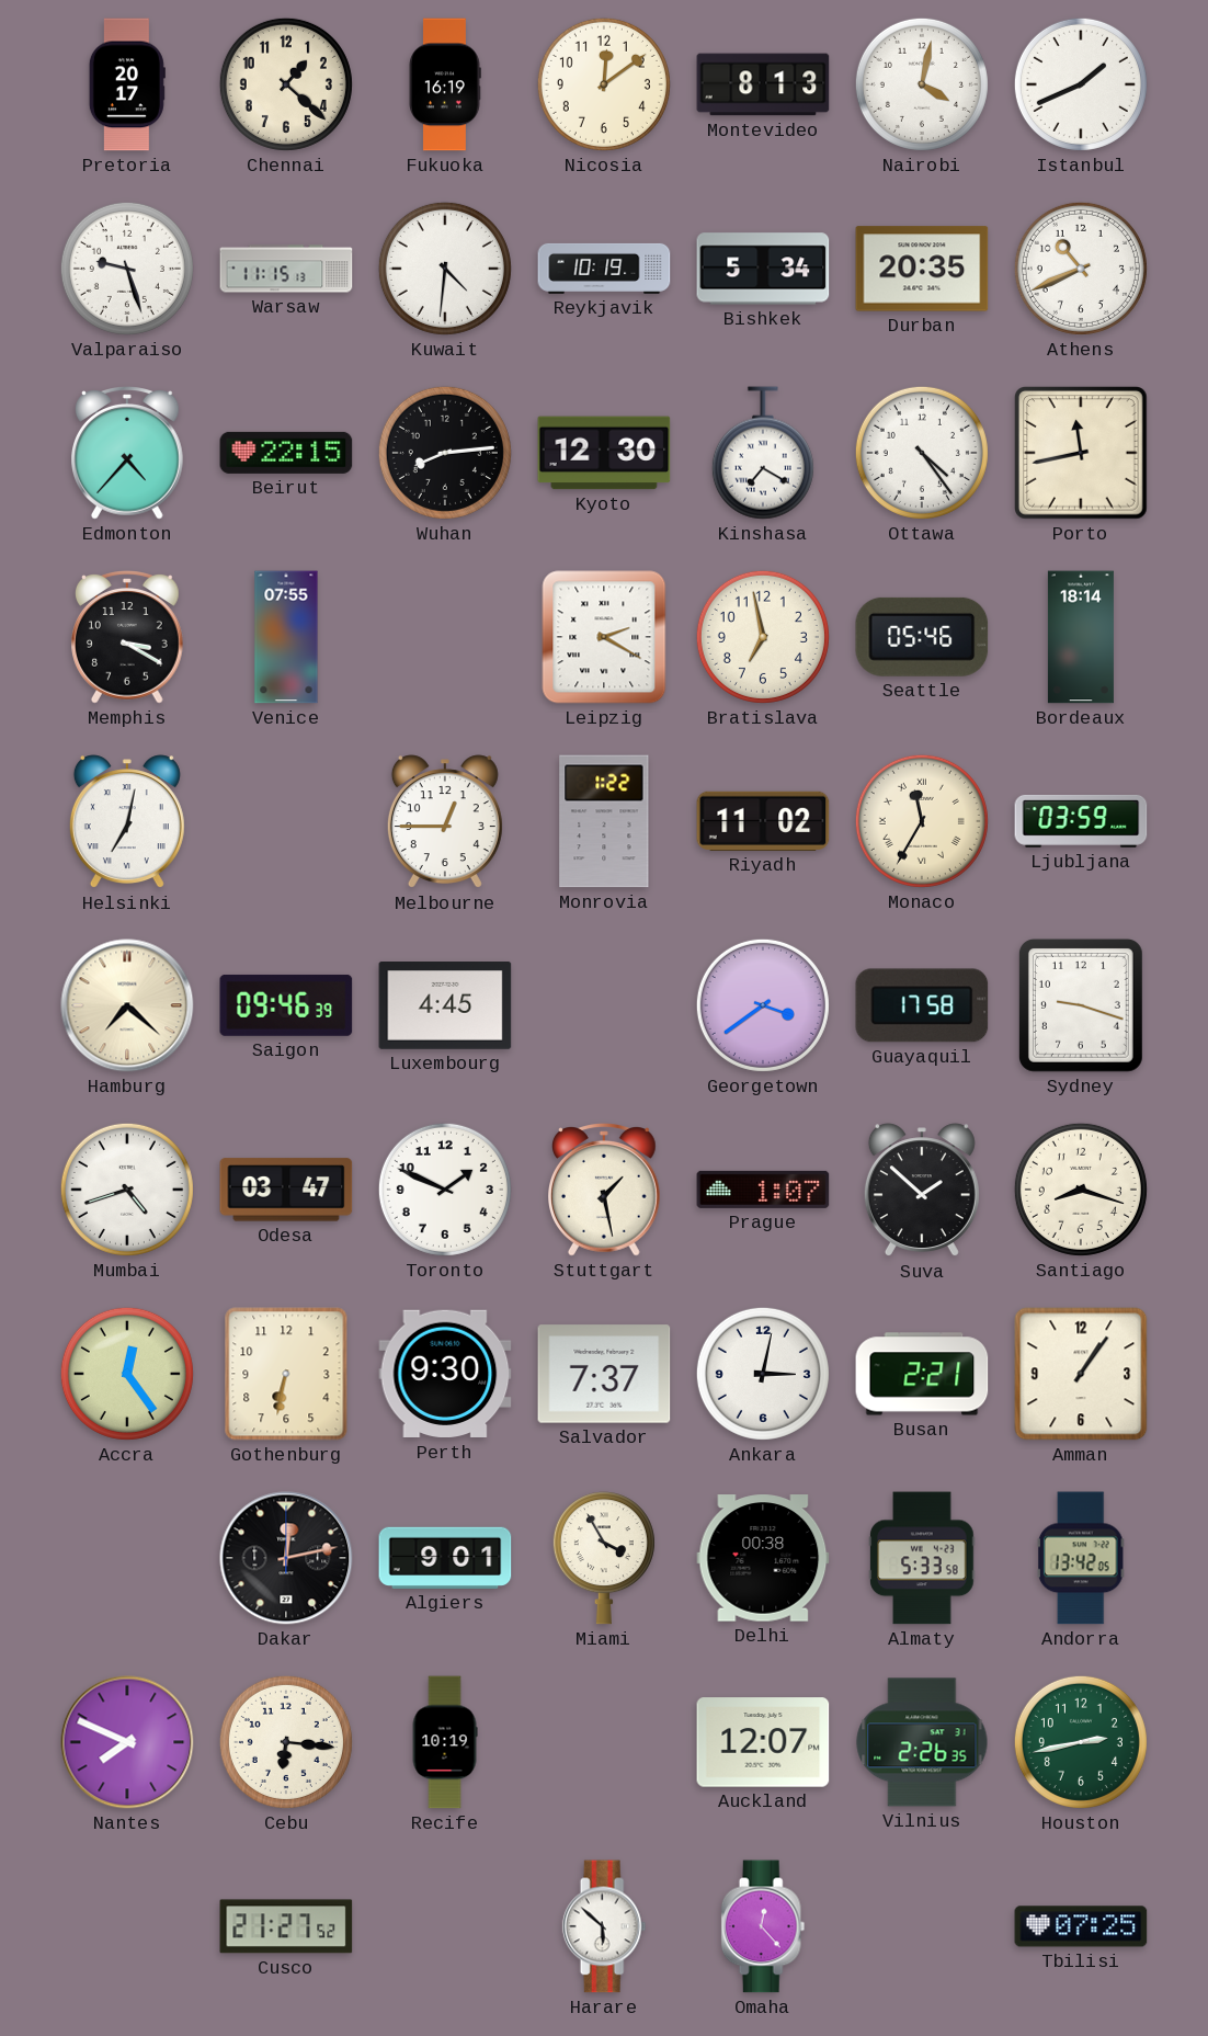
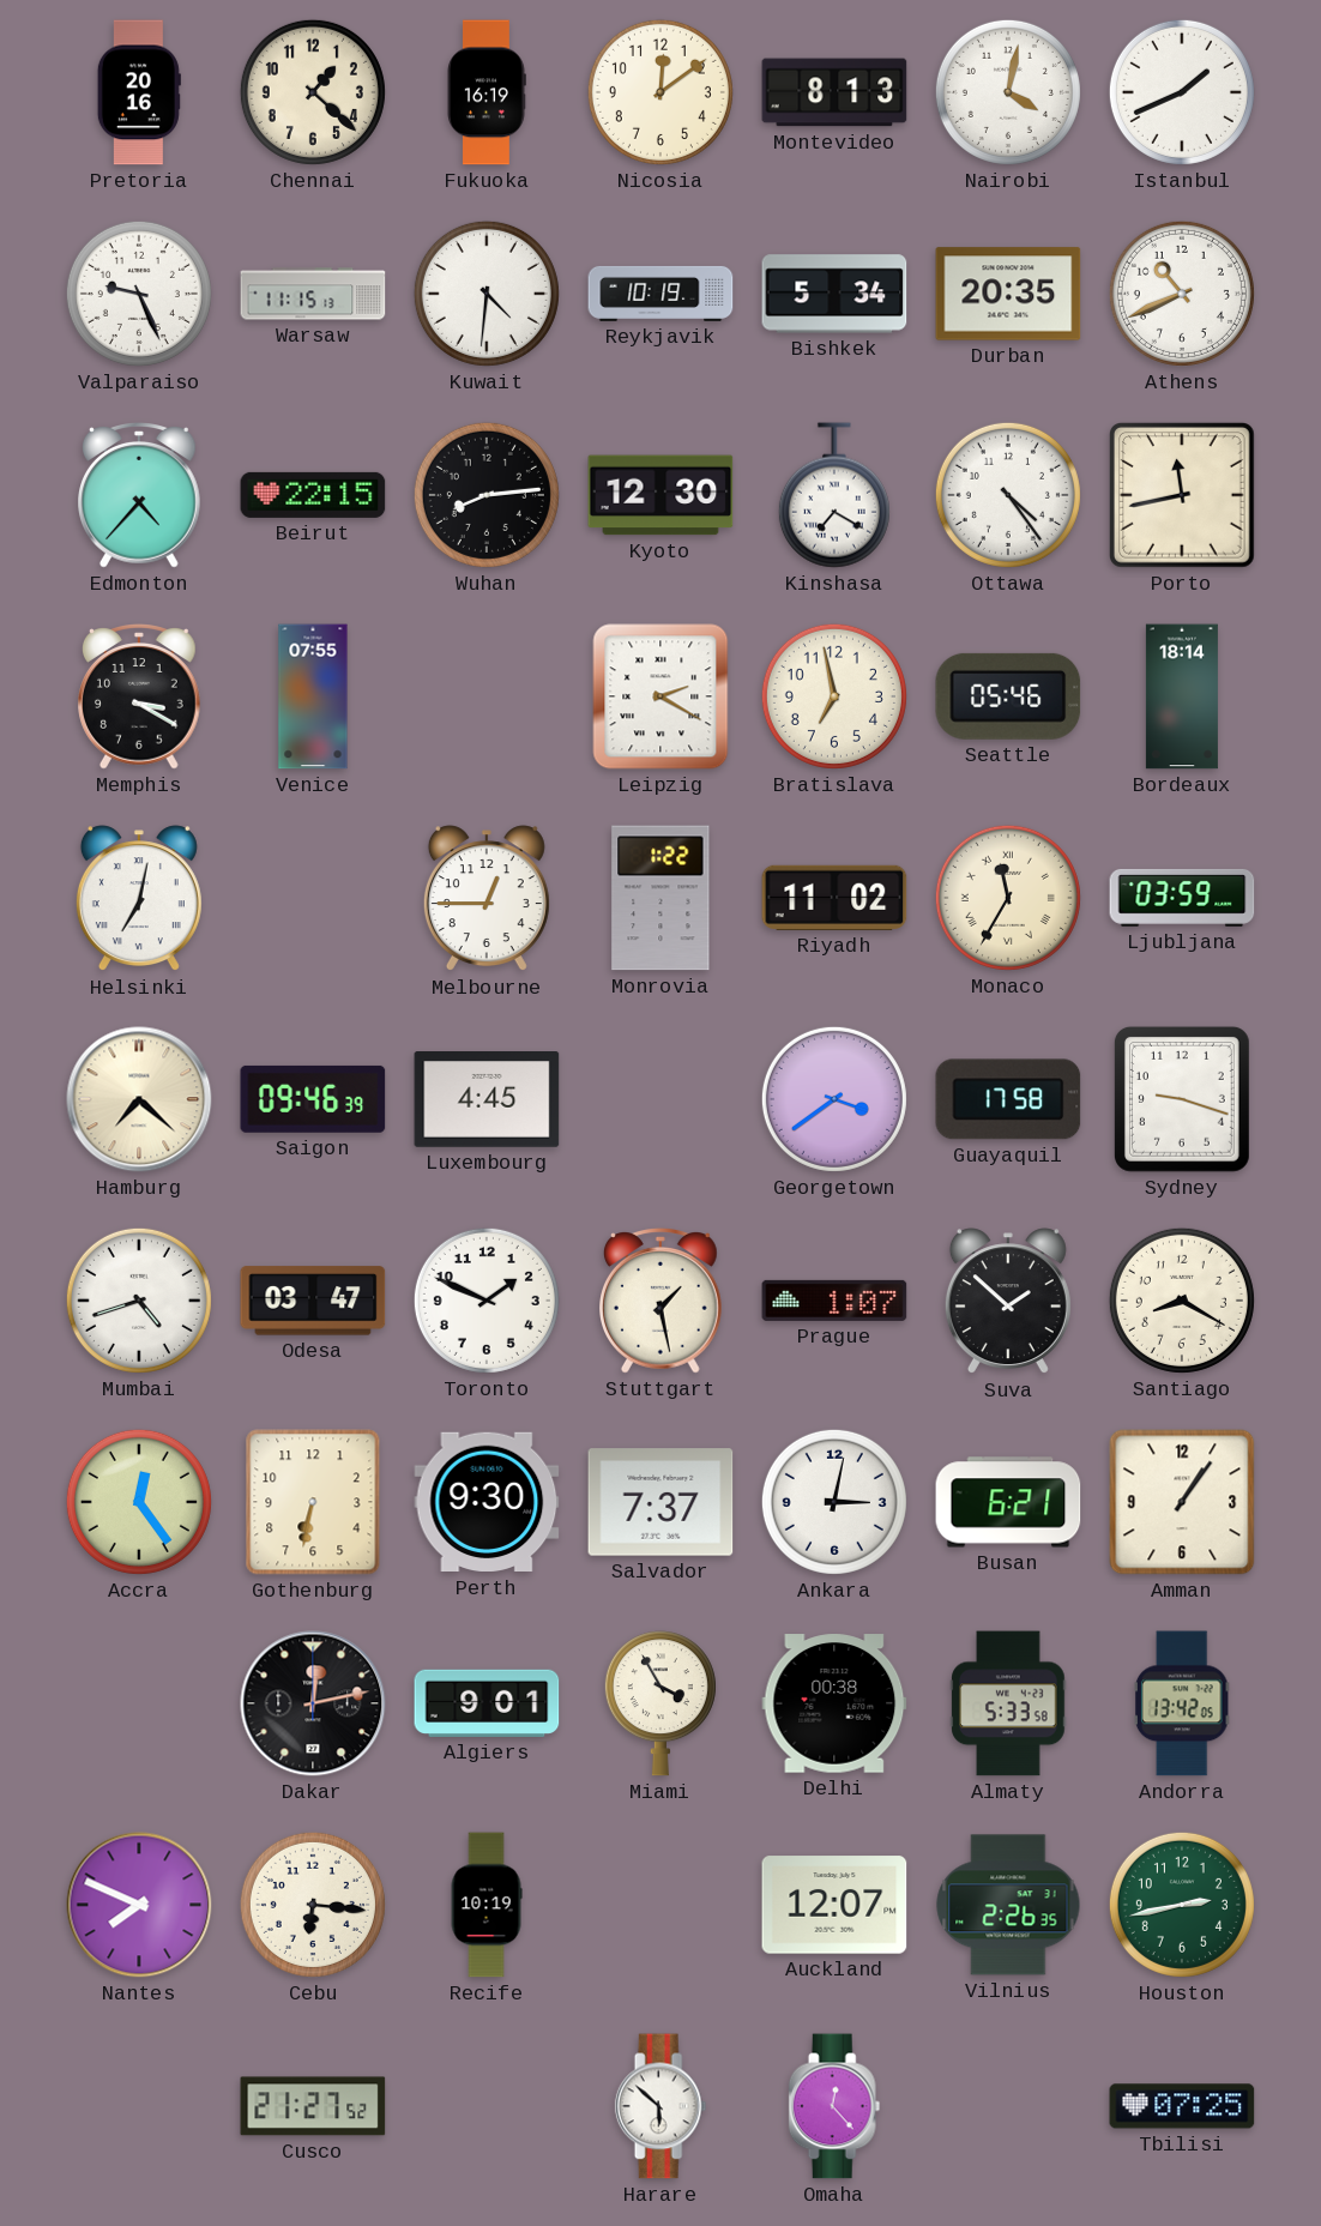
Pretoria: 20:17 -> 20:16 (139, 92)
Valparaiso: 9:27 -> 9:26 (139, 294)
Santiago: 8:18 -> 8:20 (1182, 1301)
Busan: 2:21 -> 6:21 (1008, 1502)
